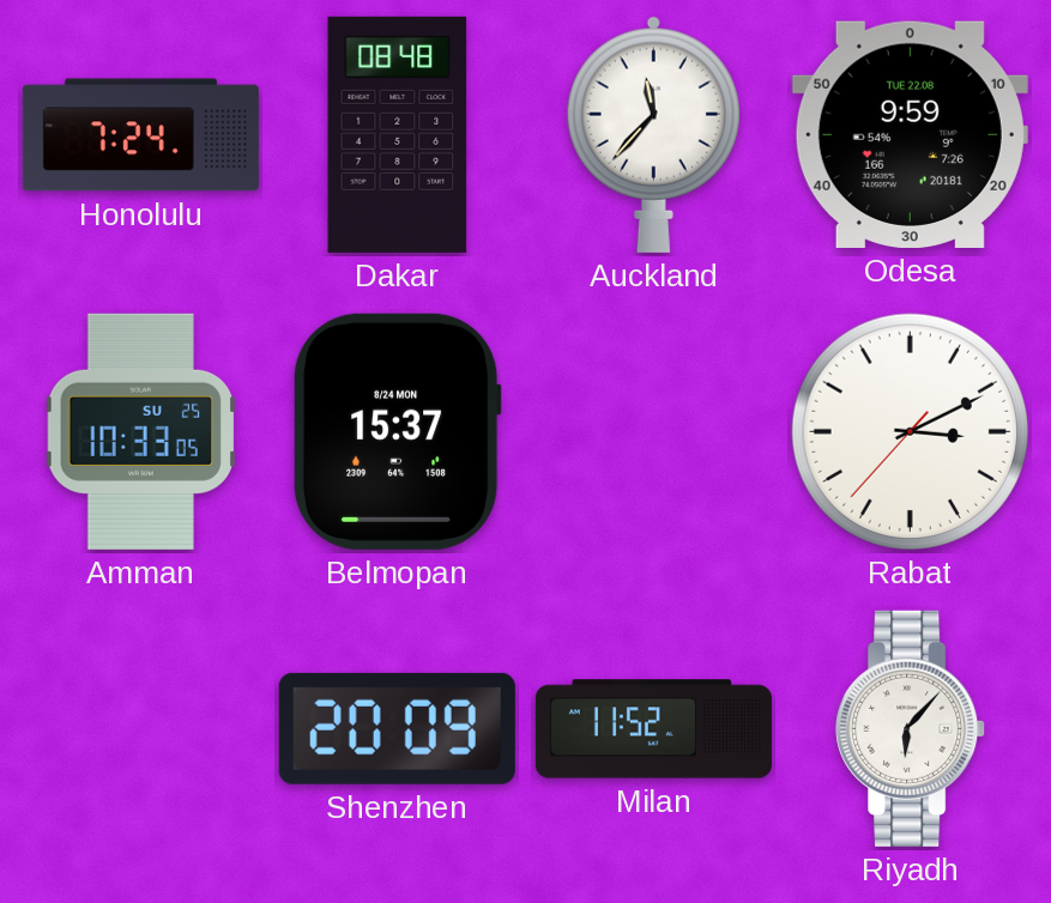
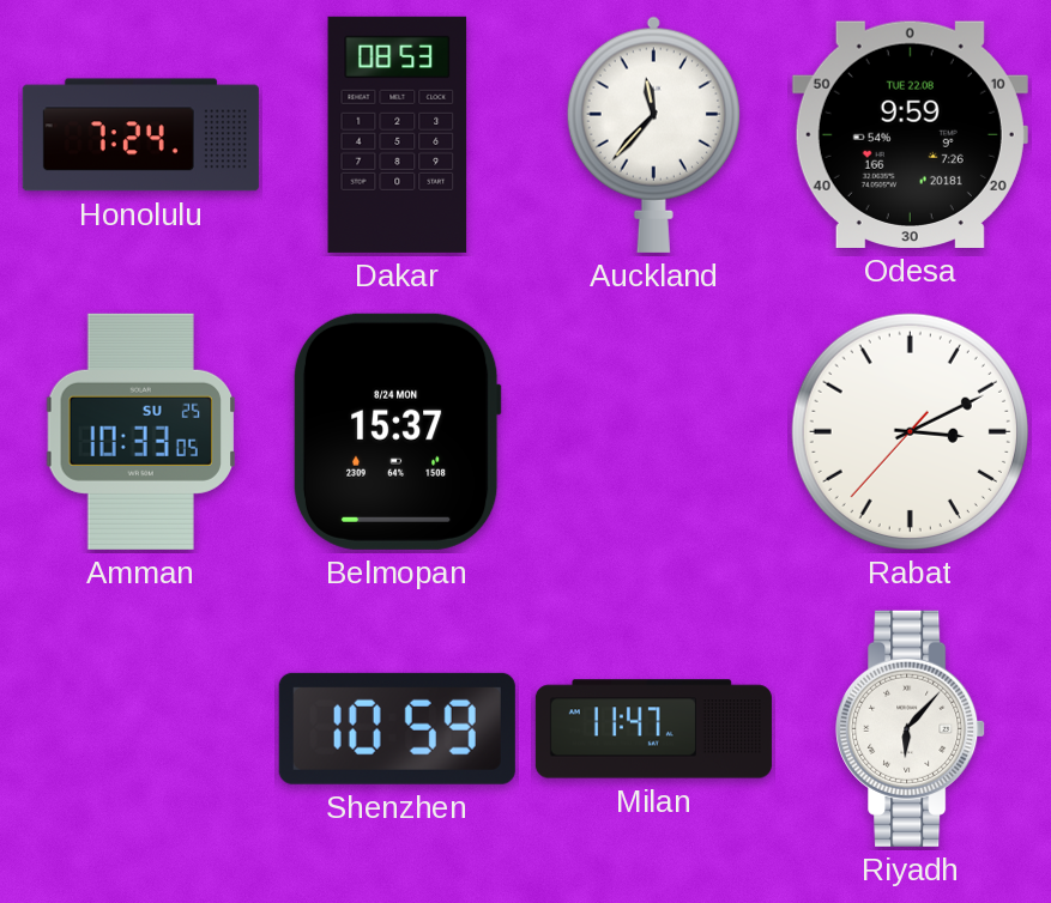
Dakar: 08:48 -> 08:53 (398, 134)
Shenzhen: 20:09 -> 10:59 (397, 728)
Milan: 11:52 -> 11:47 (653, 729)
